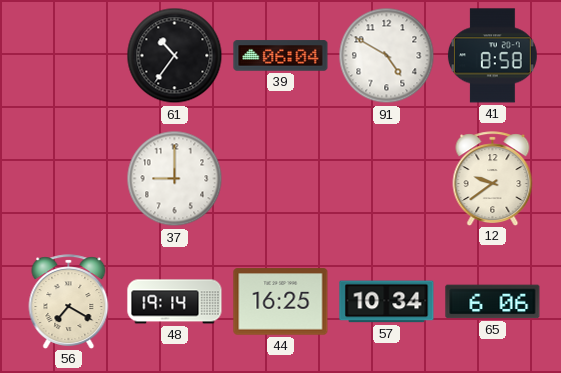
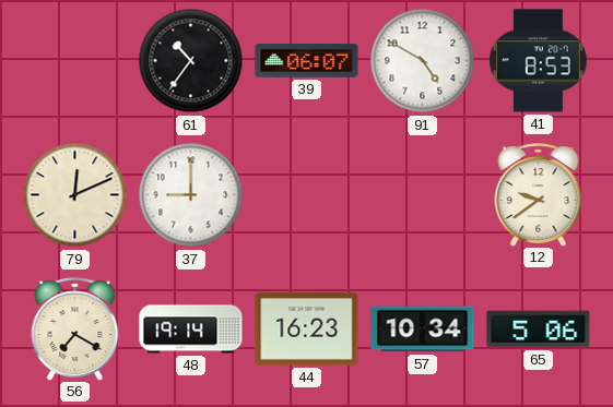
39: 06:04 -> 06:07 (307, 61)
41: 8:58 -> 8:53 (538, 61)
79: none -> 12:11 (75, 195)
44: 16:25 -> 16:23 (307, 330)
65: 6:06 -> 5:06 (539, 330)
